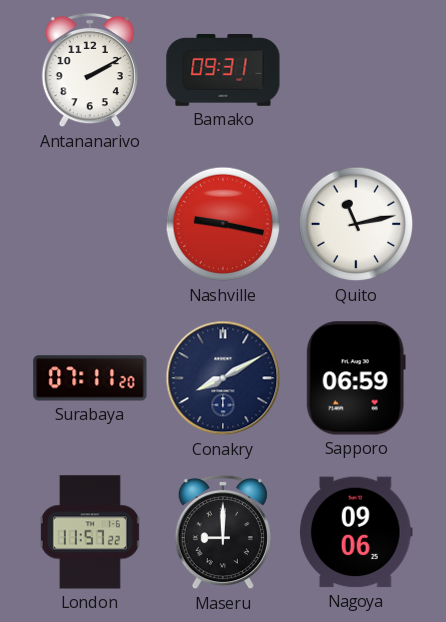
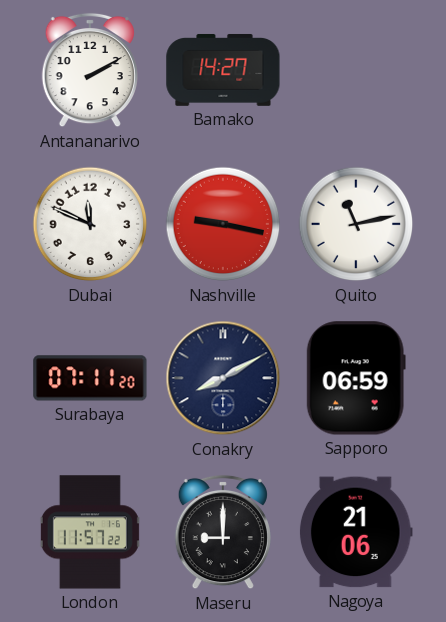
Bamako: 09:31 -> 14:27 (223, 70)
Dubai: none -> 11:49 (90, 224)
Nagoya: 09:06 -> 21:06 (356, 532)
